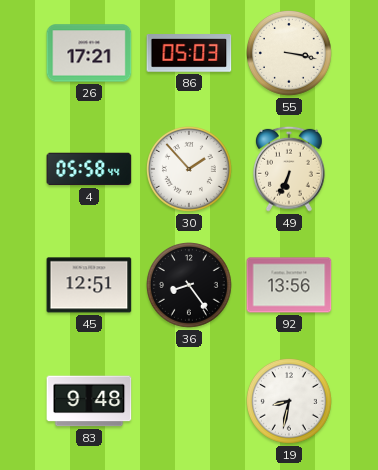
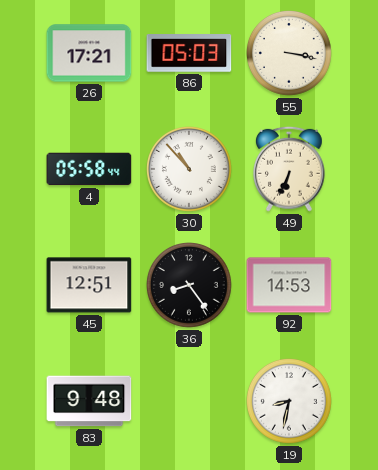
30: 1:53 -> 10:53 (190, 170)
92: 13:56 -> 14:53 (289, 285)
